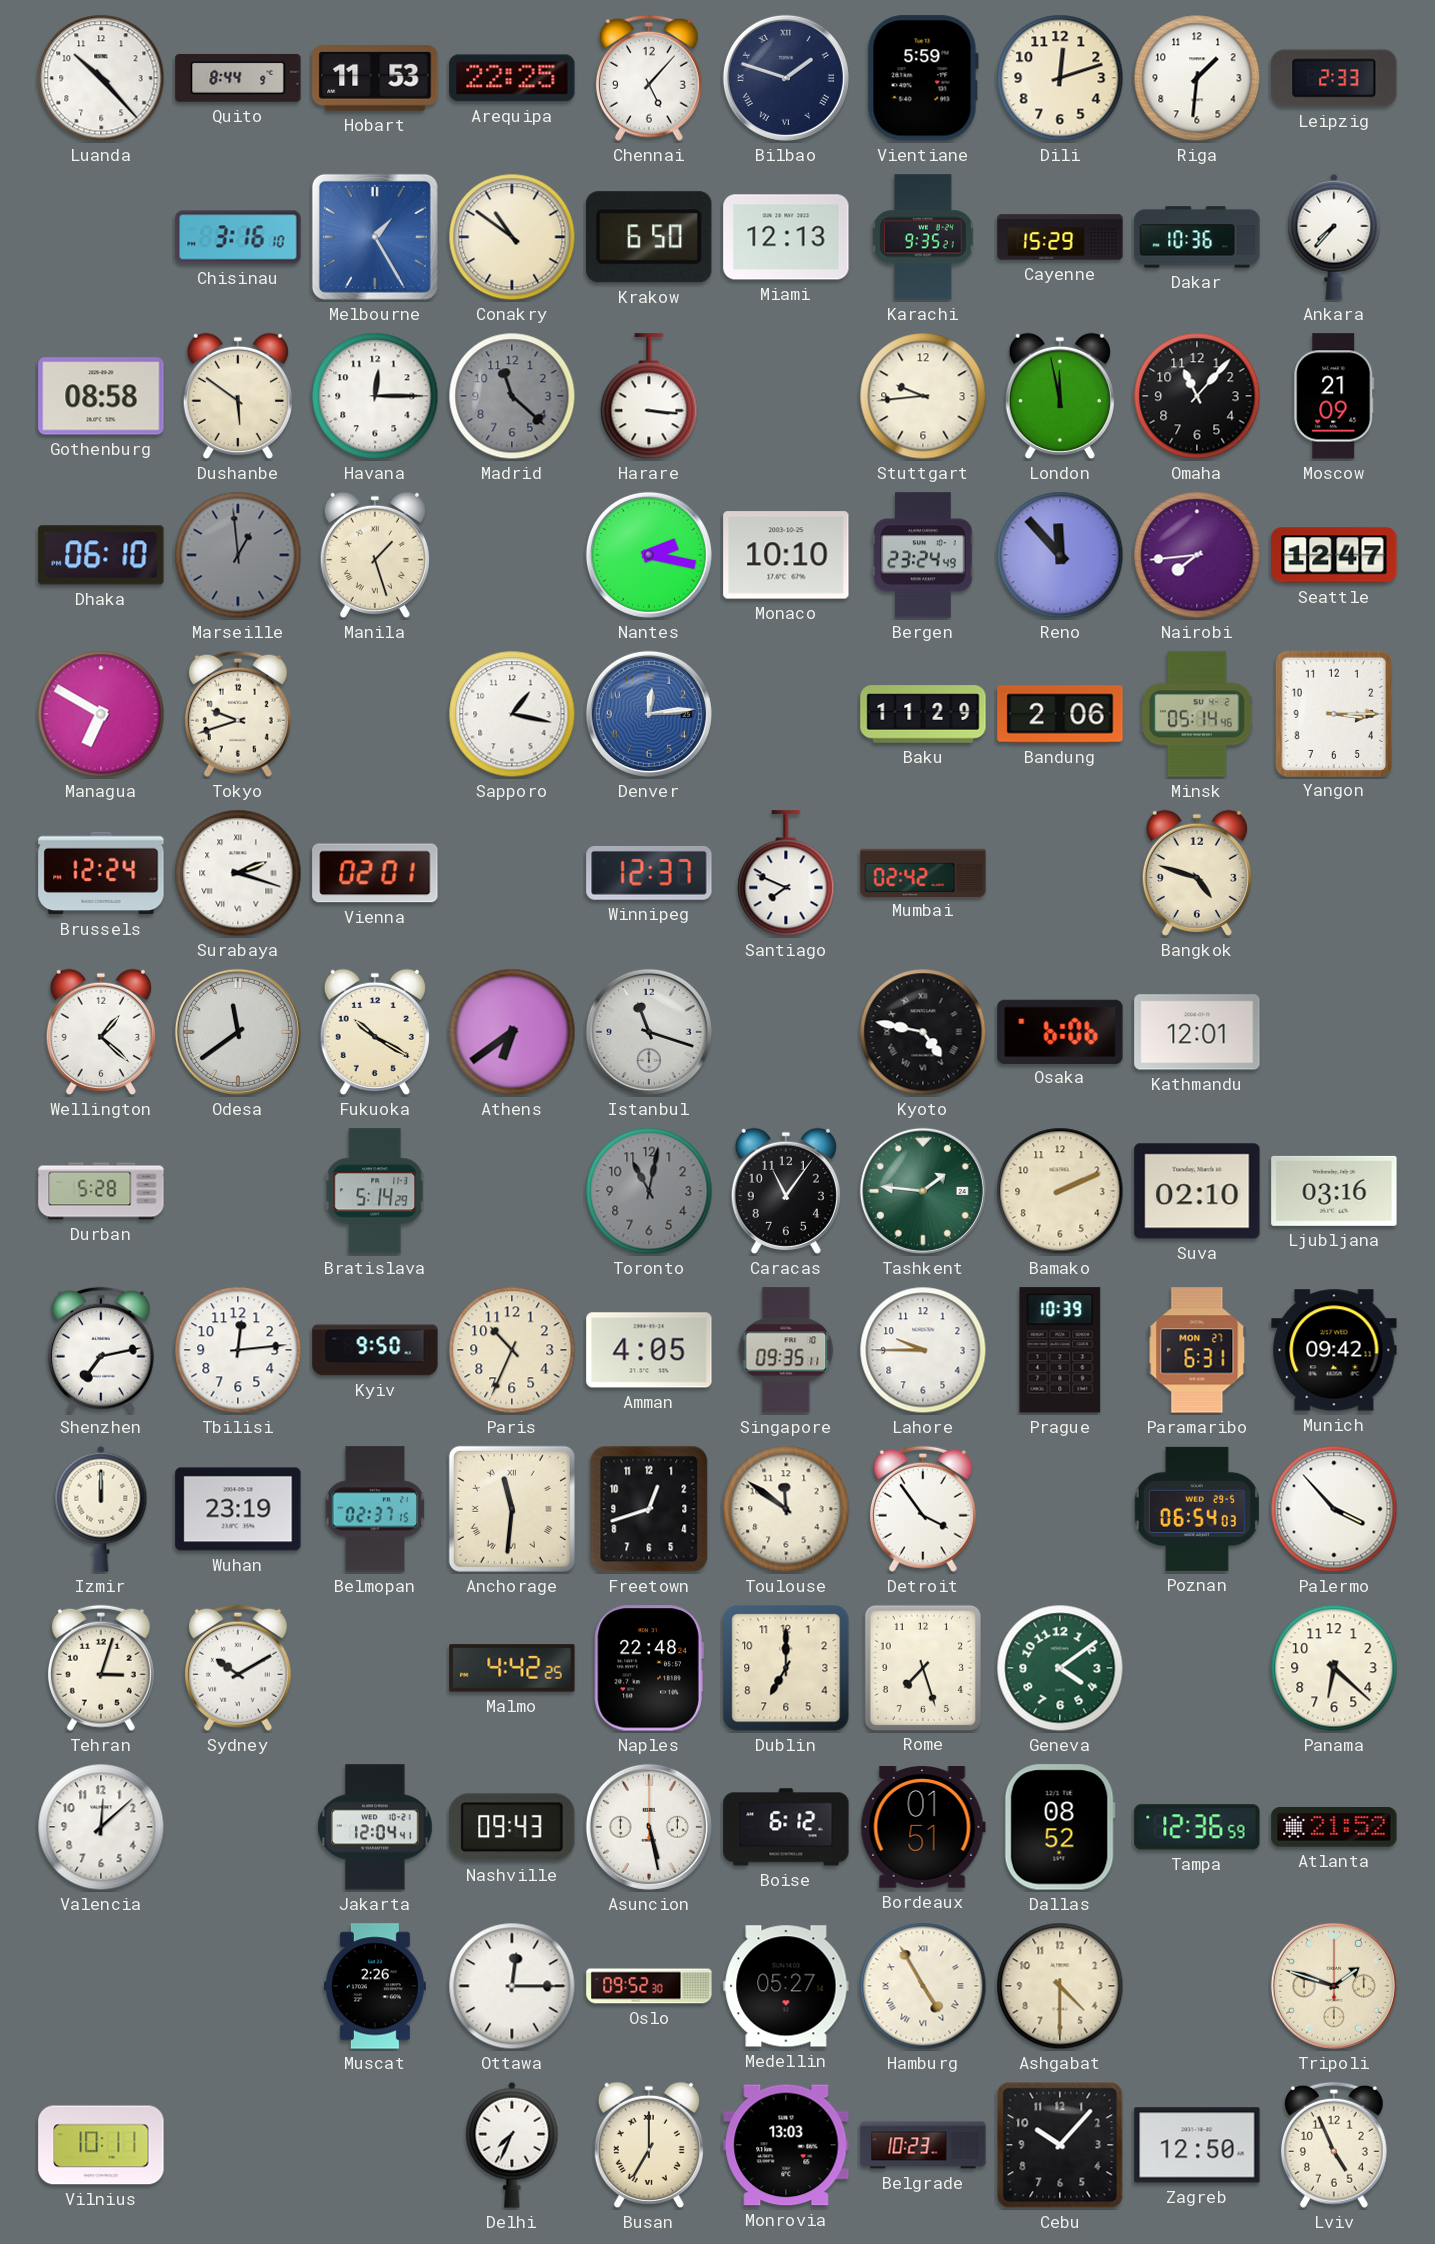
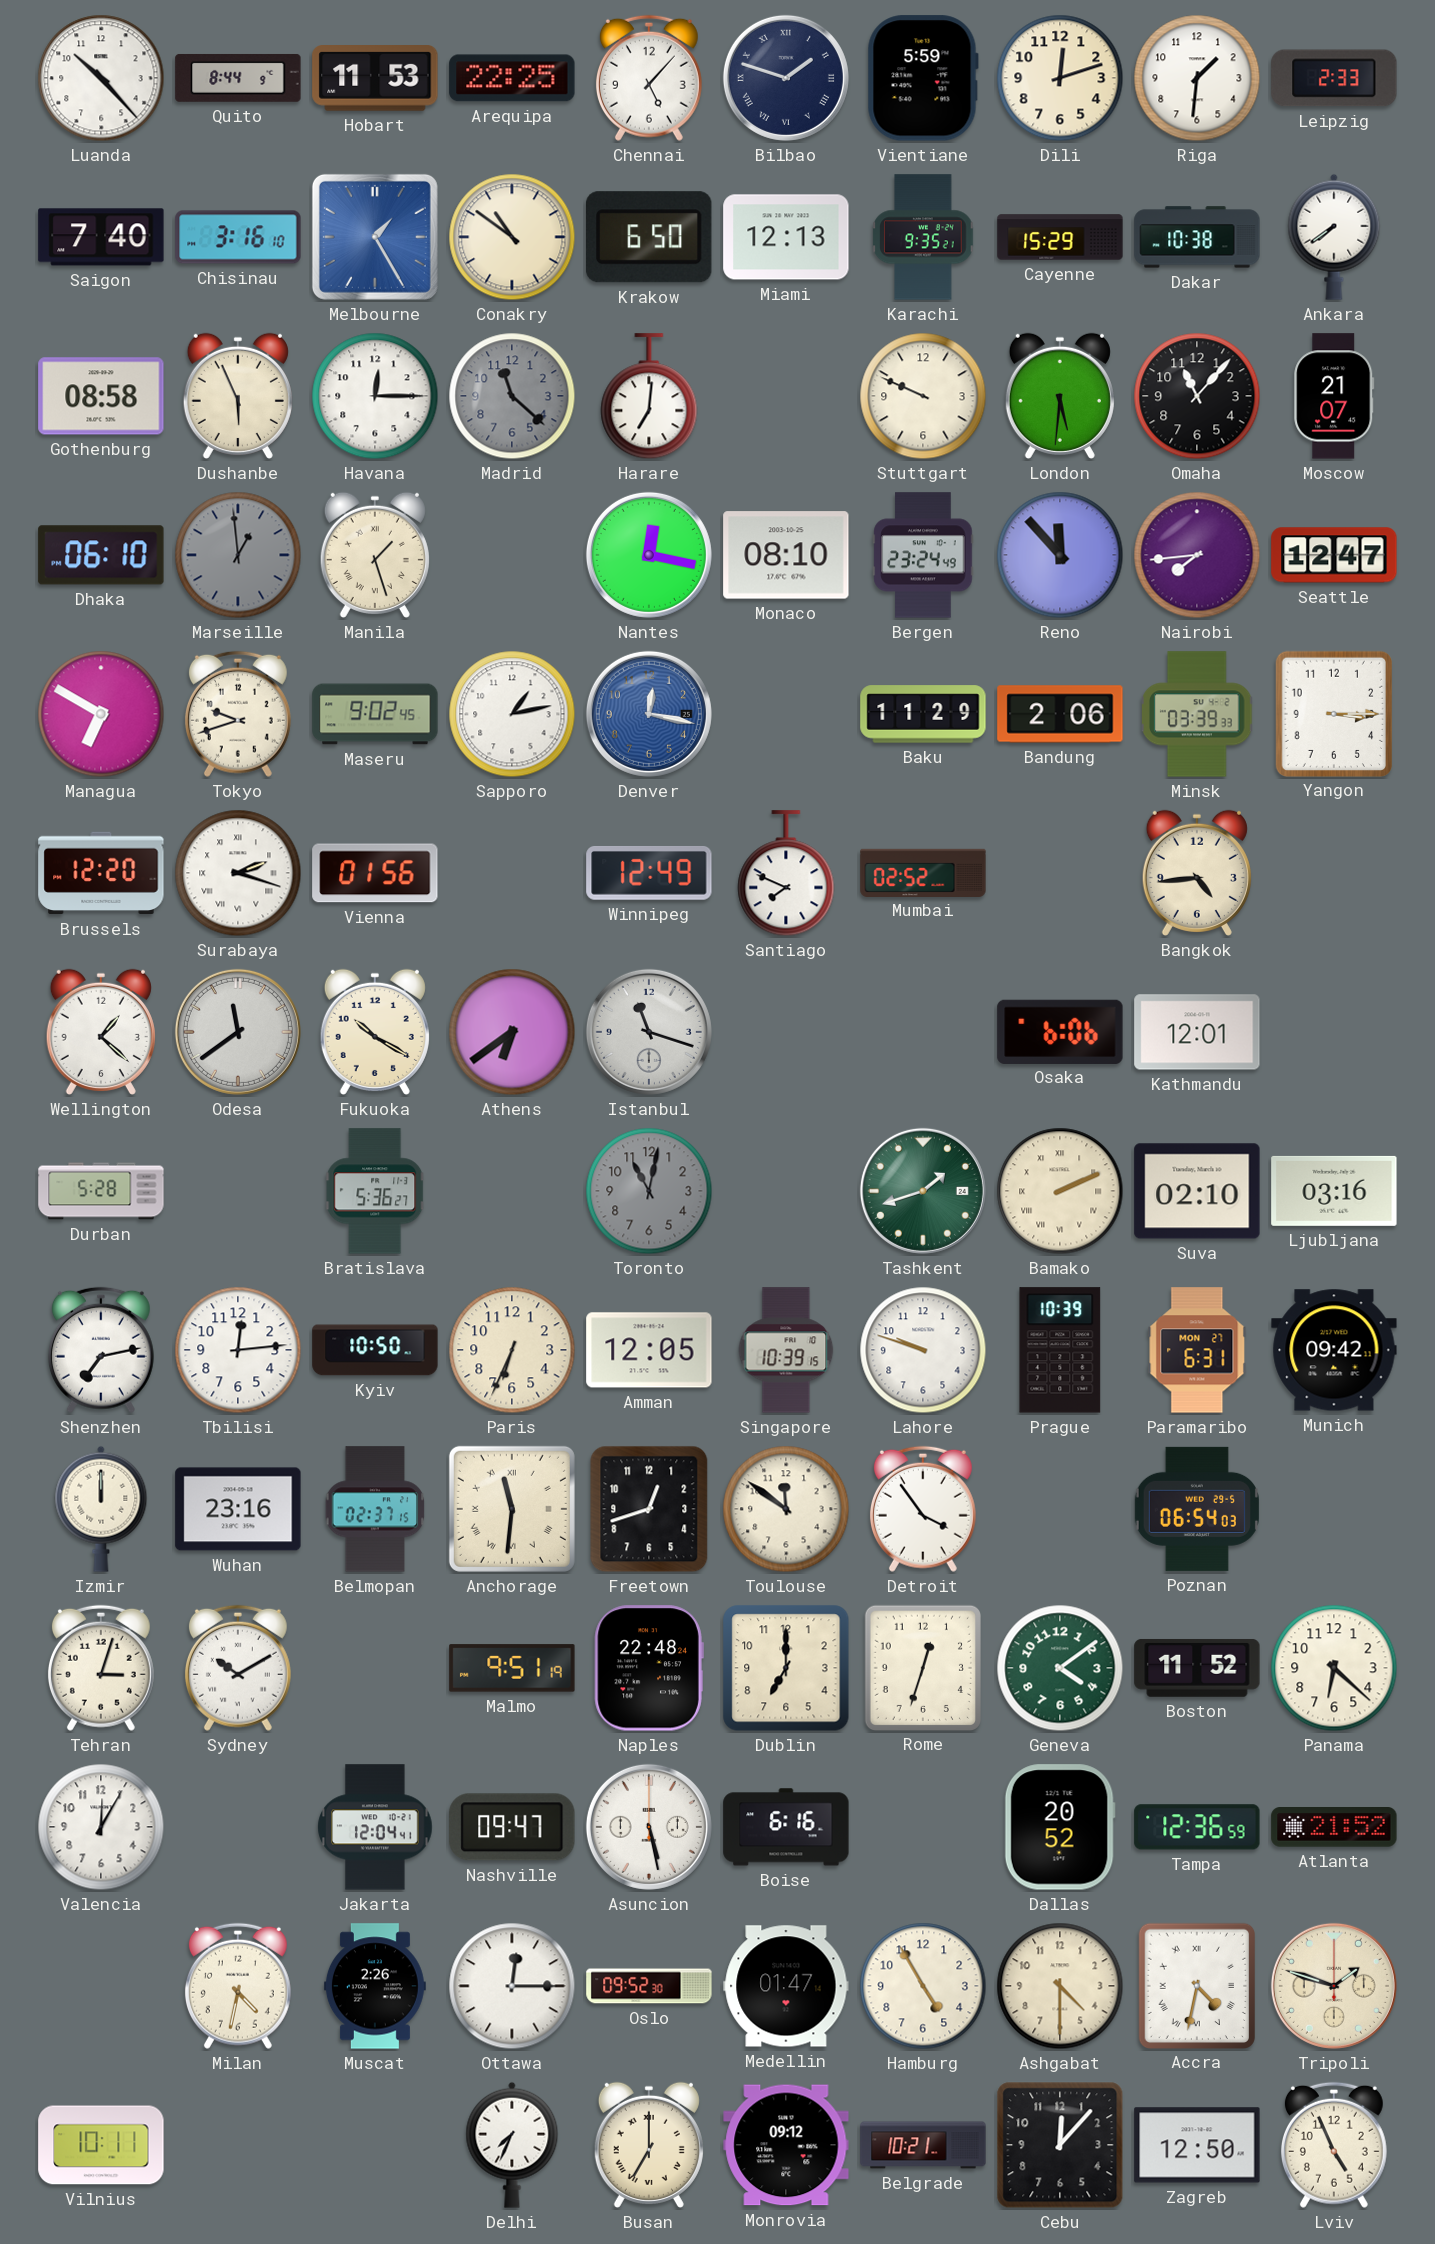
Saigon: none -> 7:40 (101, 237)
Dakar: 10:36 -> 10:38 (1197, 237)
Ankara: 7:37 -> 7:39 (1334, 237)
Dushanbe: 5:51 -> 5:56 (238, 396)
Harare: 3:16 -> 7:01 (649, 397)
Stuttgart: 9:44 -> 9:49 (923, 396)
London: 11:58 -> 5:31 (1060, 396)
Moscow: 21:09 -> 21:07 (1334, 396)
Nantes: 2:17 -> 12:17 (649, 555)
Monaco: 10:10 -> 08:10 (786, 555)
Maseru: none -> 9:02 (375, 714)
Sapporo: 1:17 -> 1:13 (512, 714)
Denver: 12:14 -> 12:17 (649, 714)
Minsk: 05:14 -> 03:39 (1198, 714)
Brussels: 12:24 -> 12:20 (101, 873)
Vienna: 02:01 -> 01:56 (375, 873)
Winnipeg: 12:37 -> 12:49 (649, 873)
Mumbai: 02:42 -> 02:52 (923, 872)
Bangkok: 4:48 -> 4:44 (1197, 873)
Kyoto: 4:47 -> none (923, 1032)
Bratislava: 5:14 -> 5:36 (376, 1191)
Caracas: 11:06 -> none (786, 1191)
Tashkent: 1:46 -> 1:42 (923, 1191)
Bamako numerals: Arabic -> Roman (1060, 1191)
Kyiv: 9:50 -> 10:50 (375, 1350)
Paris: 10:34 -> 6:34 (512, 1350)
Amman: 4:05 -> 12:05 (649, 1350)
Singapore: 09:35 -> 10:39 (786, 1350)
Lahore: 9:45 -> 9:48 (923, 1350)
Wuhan: 23:19 -> 23:16 (238, 1509)
Palermo: 3:53 -> none (1334, 1509)
Malmo: 4:42 -> 9:51 (512, 1668)
Rome: 7:27 -> 12:33 (923, 1667)
Boston: none -> 11:52 (1197, 1668)
Valencia: 12:08 -> 12:05 (101, 1827)
Nashville: 09:43 -> 09:47 (512, 1827)
Boise: 6:12 -> 6:16 (786, 1827)
Bordeaux: 01:51 -> none (923, 1828)
Dallas: 08:52 -> 20:52 (1060, 1827)
Milan: none -> 4:32 (238, 1986)
Medellin: 05:27 -> 01:47 (786, 1986)
Hamburg numerals: Roman -> Arabic (923, 1986)
Accra: none -> 4:32 (1196, 1985)
Monrovia: 13:03 -> 09:12 (786, 2145)
Belgrade: 10:23 -> 10:21 (923, 2145)
Cebu: 10:07 -> 12:07 (1060, 2145)
